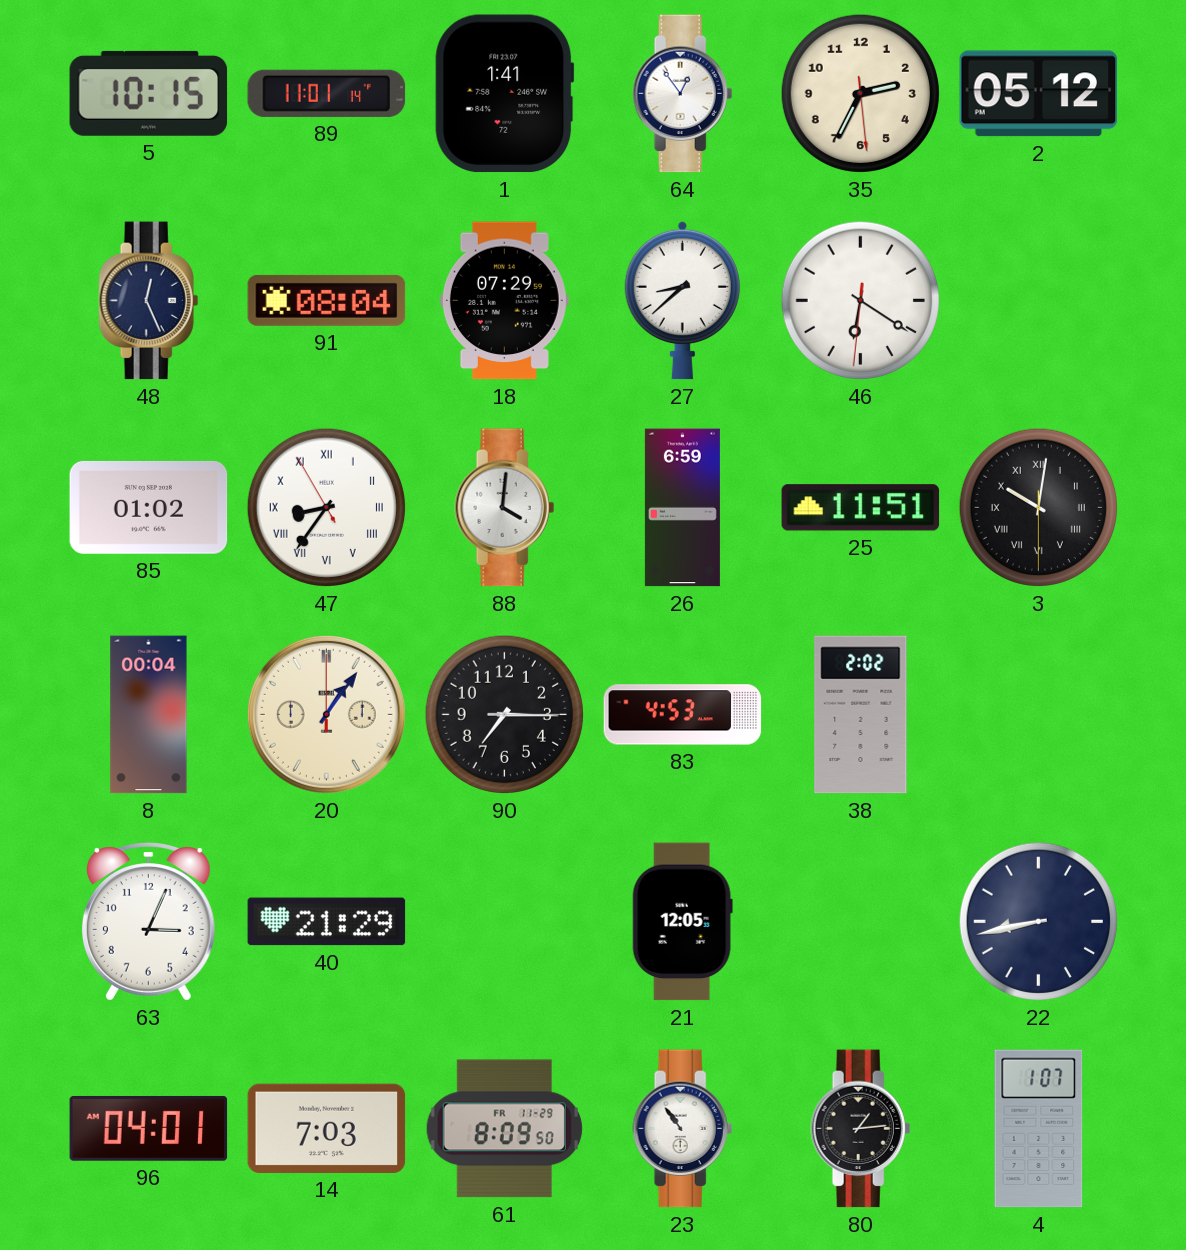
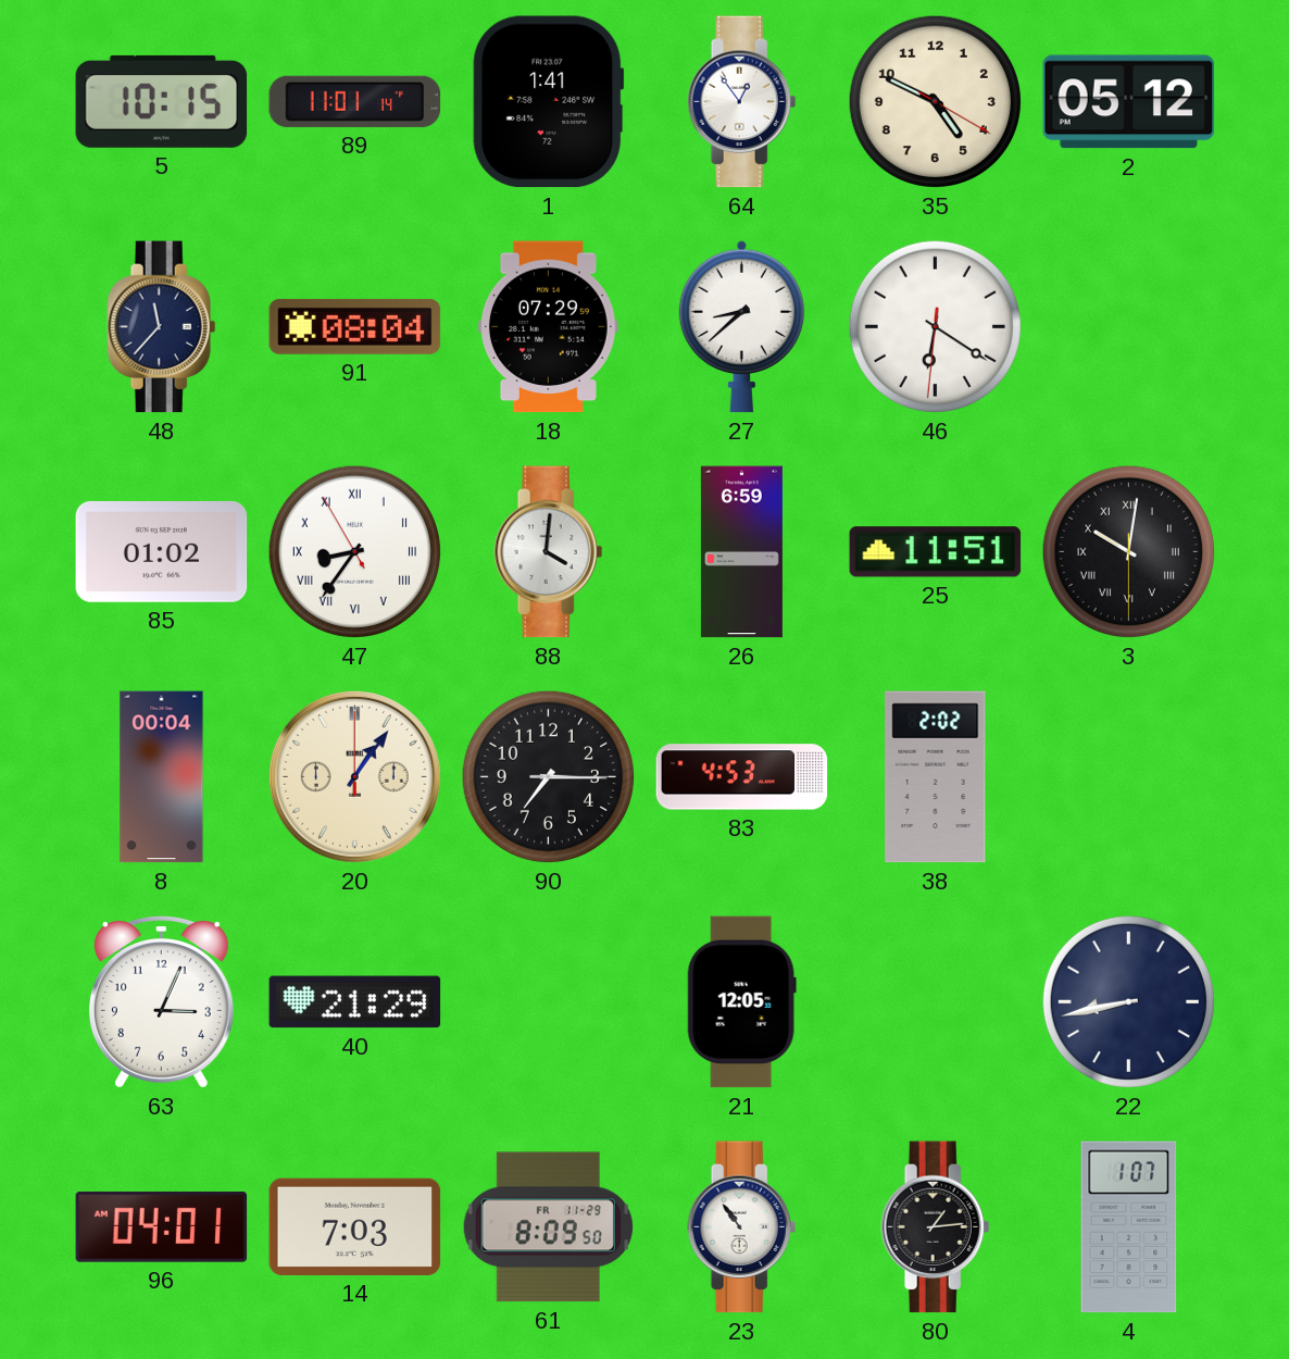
35: 2:34 -> 4:49 (935, 101)
48: 12:26 -> 11:37 (162, 327)
